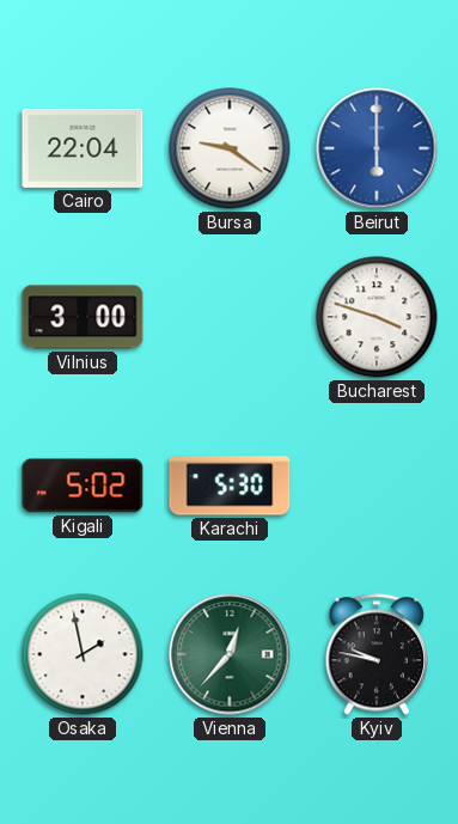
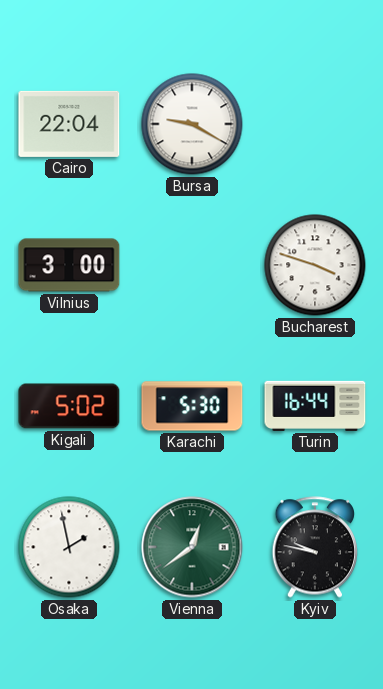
Bursa: 9:21 -> 9:20 (192, 124)
Beirut: 6:00 -> none (377, 148)
Turin: none -> 16:44 (315, 406)
Vienna: 12:37 -> 12:39 (192, 547)
